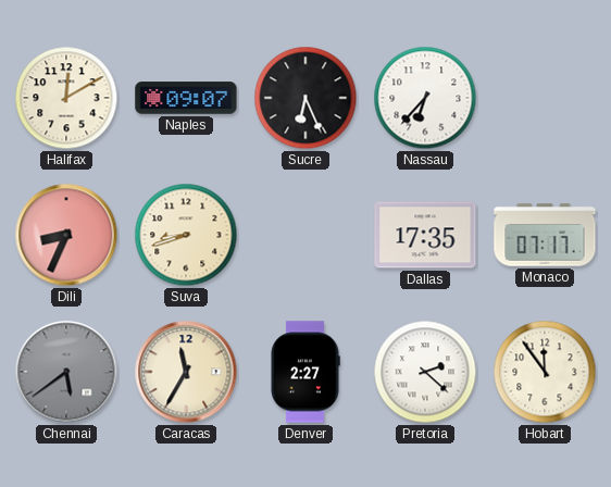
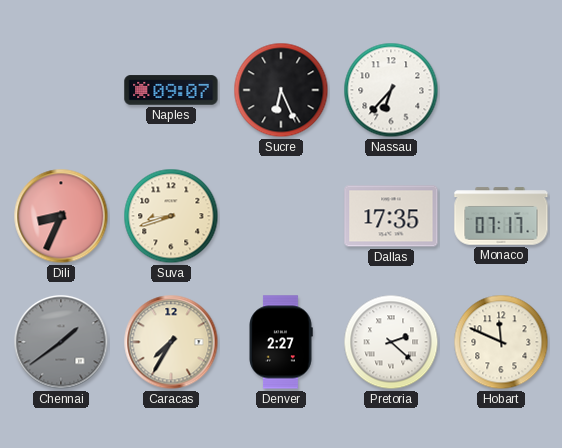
Halifax: 12:10 -> none (66, 98)
Chennai: 5:39 -> 1:39 (61, 342)
Caracas: 11:35 -> 7:35 (171, 342)
Hobart: 11:54 -> 11:49 (501, 342)
